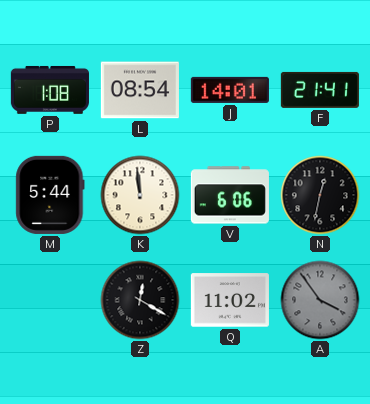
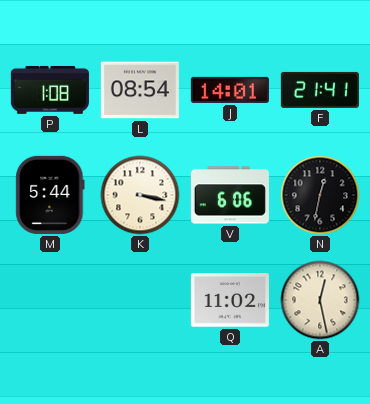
K: 11:59 -> 3:17 (140, 195)
Z: 12:20 -> none (140, 300)
A: 3:54 -> 12:28 (320, 300)
A dial: grey -> cream (320, 300)
